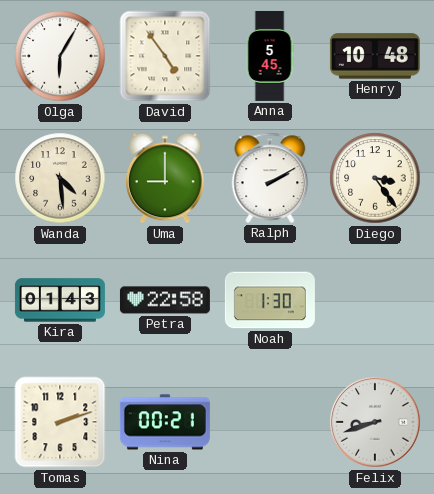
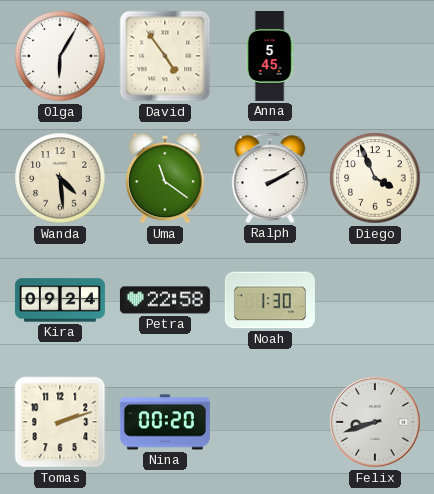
Henry: 10:48 -> none (375, 56)
Uma: 9:00 -> 11:21 (165, 178)
Diego: 3:24 -> 3:56 (375, 178)
Kira: 01:43 -> 09:24 (60, 300)
Nina: 00:21 -> 00:20 (165, 422)
